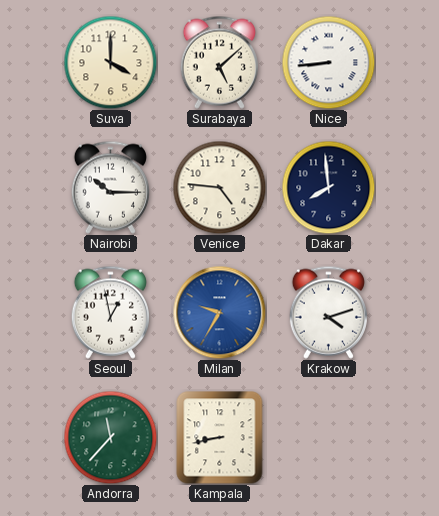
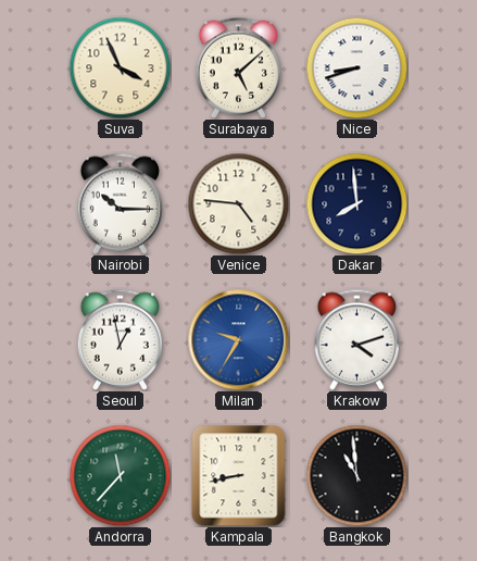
Suva: 4:00 -> 3:56 (120, 67)
Nice: 8:44 -> 8:42 (356, 67)
Bangkok: none -> 10:59 (356, 475)
